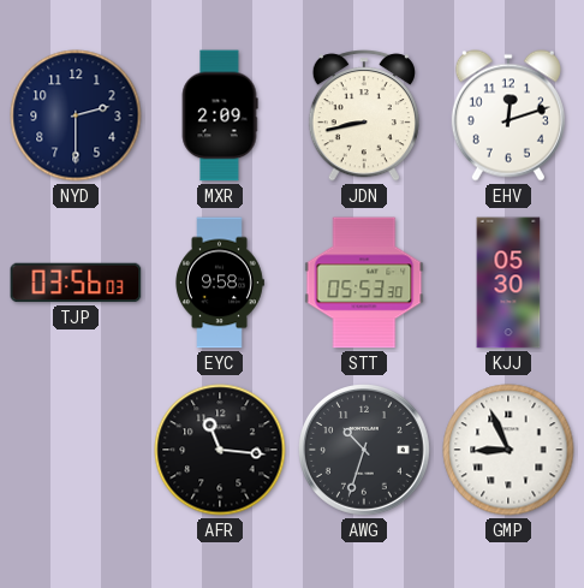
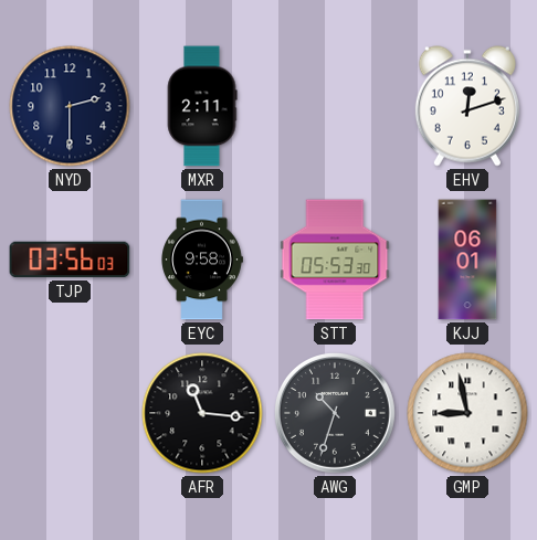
MXR: 2:09 -> 2:11 (202, 106)
JDN: 8:43 -> none (364, 115)
KJJ: 05:30 -> 06:01 (467, 260)
GMP: 8:56 -> 8:58 (467, 413)
